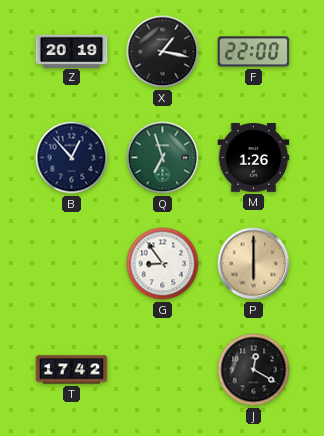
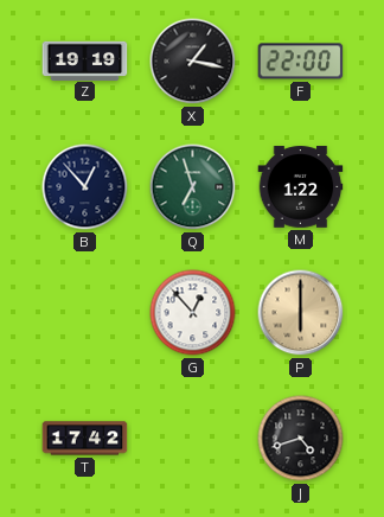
Z: 20:19 -> 19:19 (85, 60)
M: 1:26 -> 1:22 (301, 187)
G: 8:54 -> 12:53 (193, 313)
J: 12:20 -> 4:42 (301, 439)
